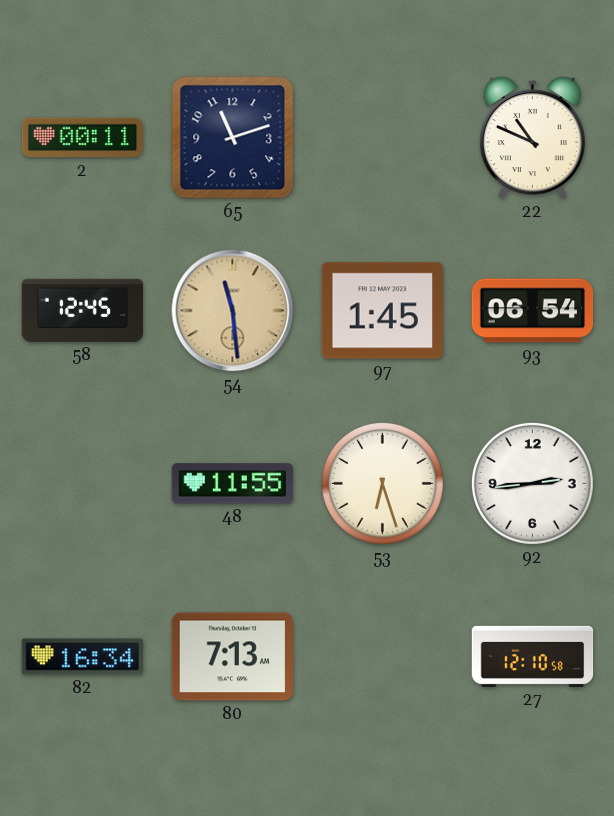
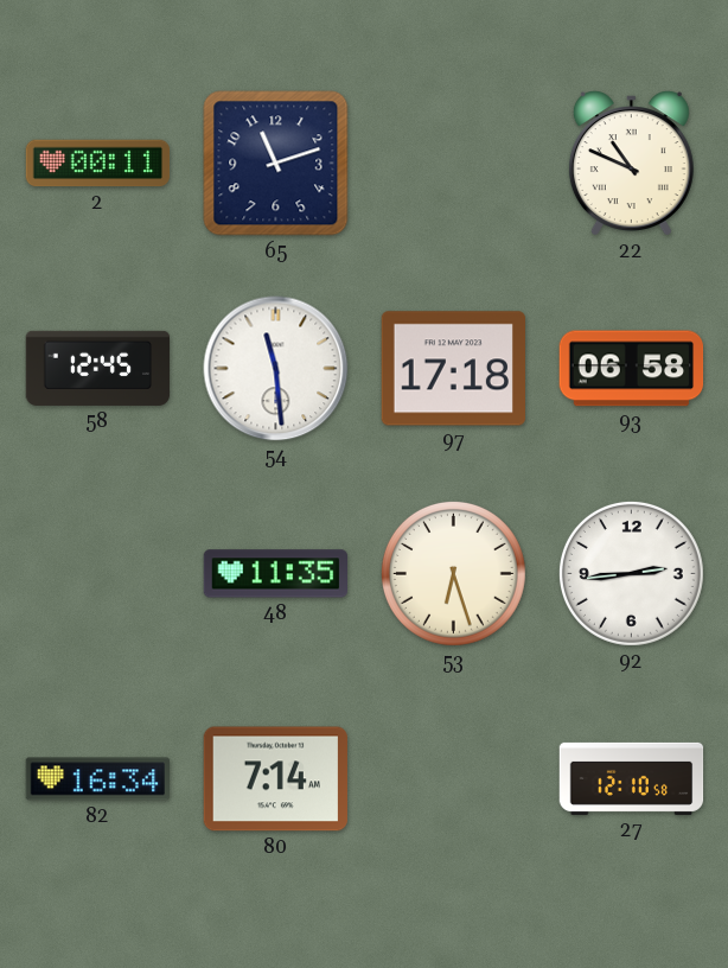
54 dial: champagne -> white (276, 369)
97: 1:45 -> 17:18 (453, 369)
93: 06:54 -> 06:58 (632, 369)
48: 11:55 -> 11:35 (276, 574)
80: 7:13 -> 7:14 (275, 779)
